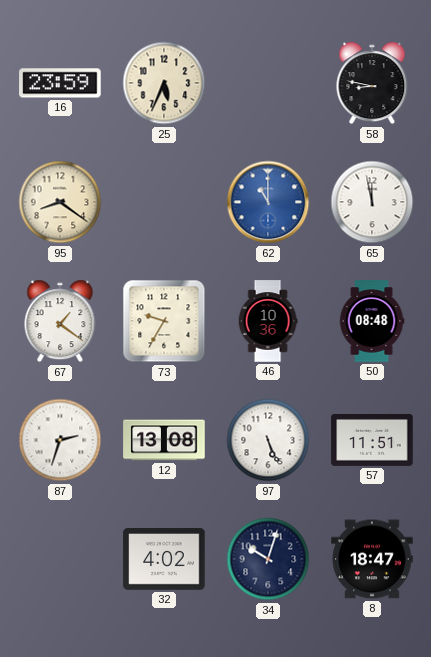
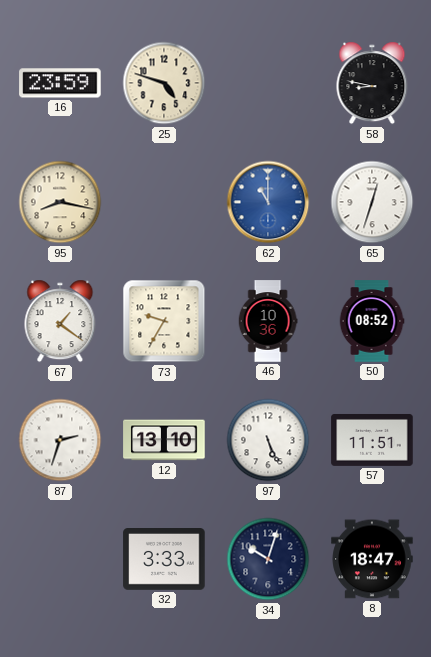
25: 5:34 -> 4:48 (164, 83)
95: 8:21 -> 8:17 (60, 202)
65: 11:58 -> 12:33 (372, 202)
50: 08:48 -> 08:52 (372, 321)
12: 13:08 -> 13:10 (164, 440)
32: 4:02 -> 3:33 (164, 560)
